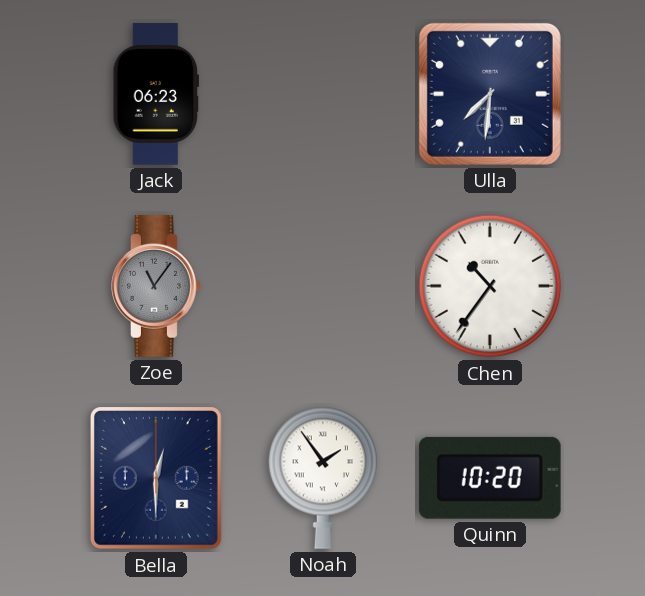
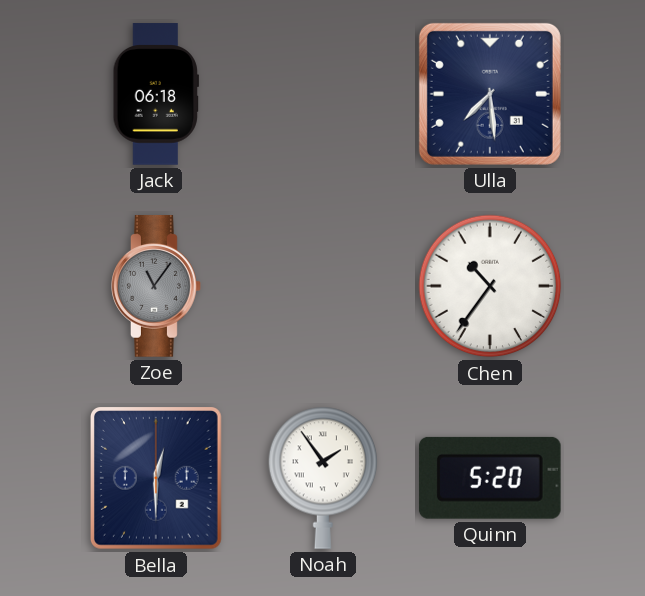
Jack: 06:23 -> 06:18 (156, 94)
Ulla: 7:31 -> 7:29 (490, 94)
Quinn: 10:20 -> 5:20 (490, 478)
